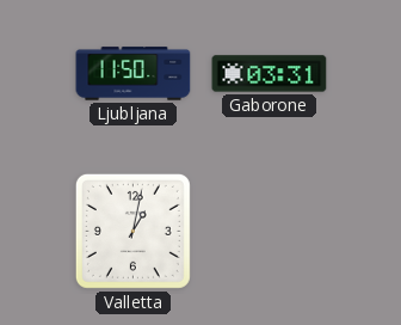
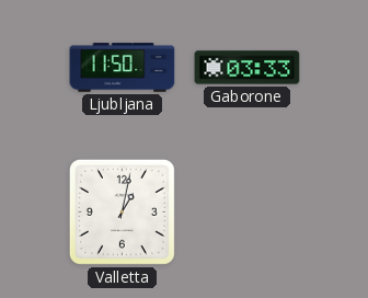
Gaborone: 03:31 -> 03:33 (248, 68)
